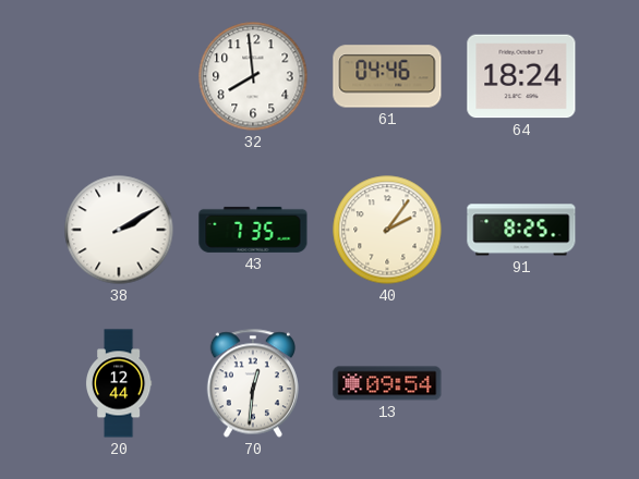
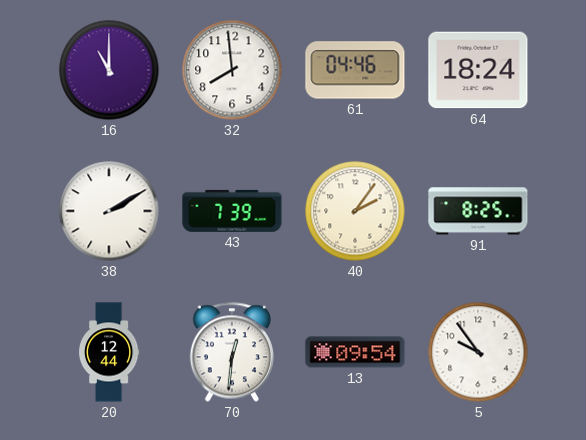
16: none -> 11:00 (109, 70)
43: 7:35 -> 7:39 (232, 211)
5: none -> 9:54 (478, 352)
